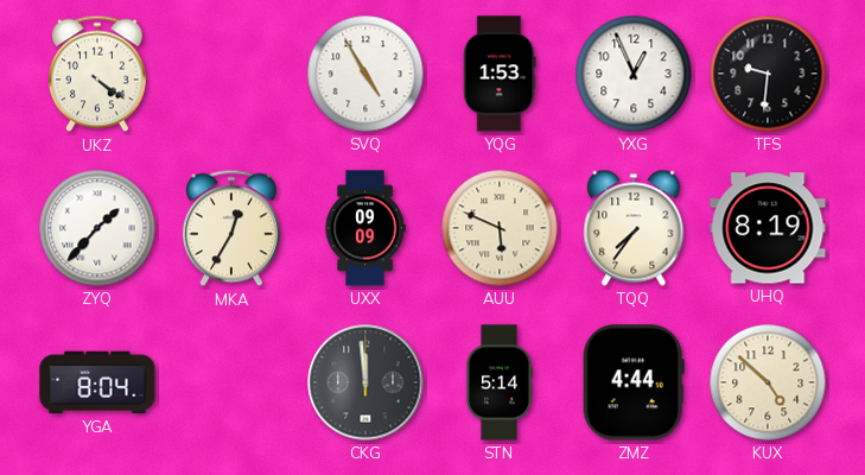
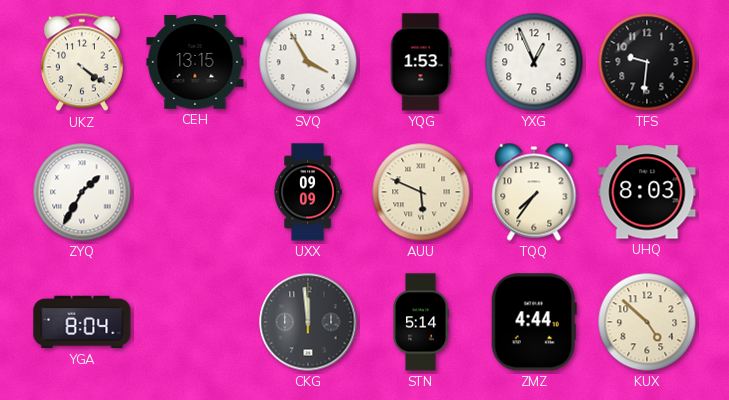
CEH: none -> 13:15 (195, 62)
SVQ: 4:55 -> 3:55 (308, 62)
ZYQ: 1:37 -> 1:35 (82, 192)
MKA: 12:35 -> none (231, 228)
UHQ: 8:19 -> 8:03 (647, 192)
